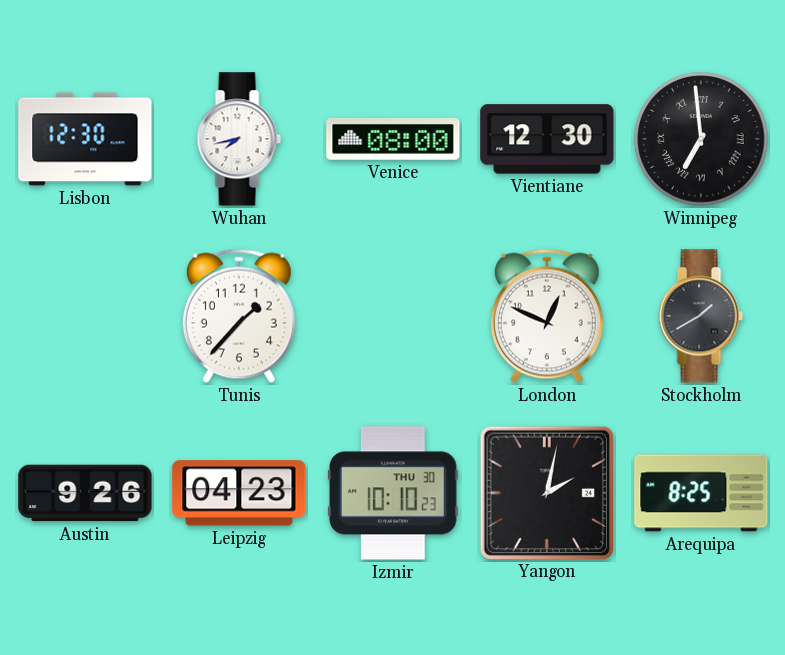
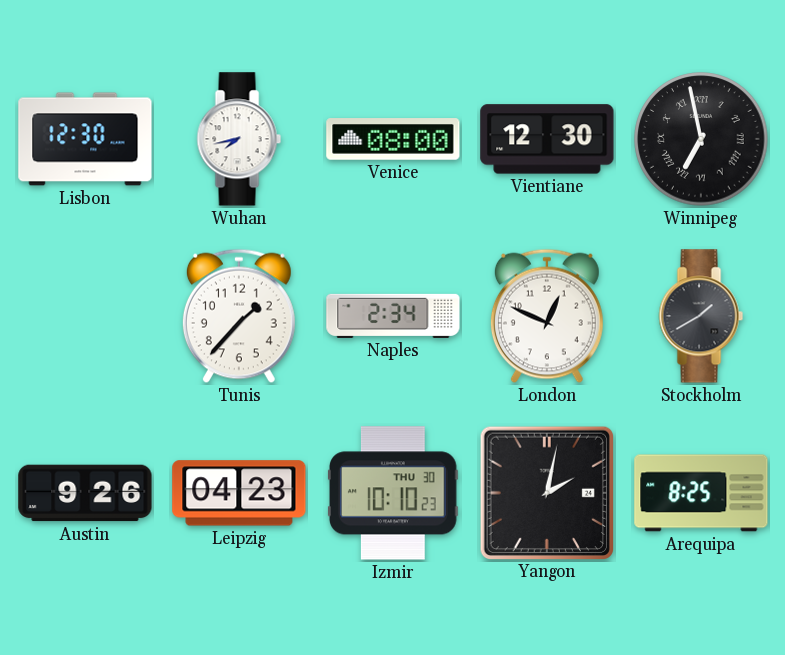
Winnipeg: 6:59 -> 6:58 (701, 139)
Naples: none -> 2:34 (393, 316)
